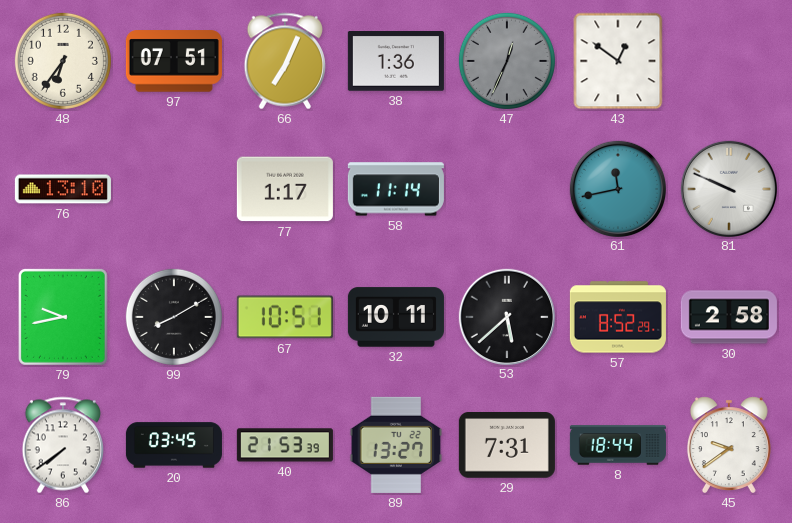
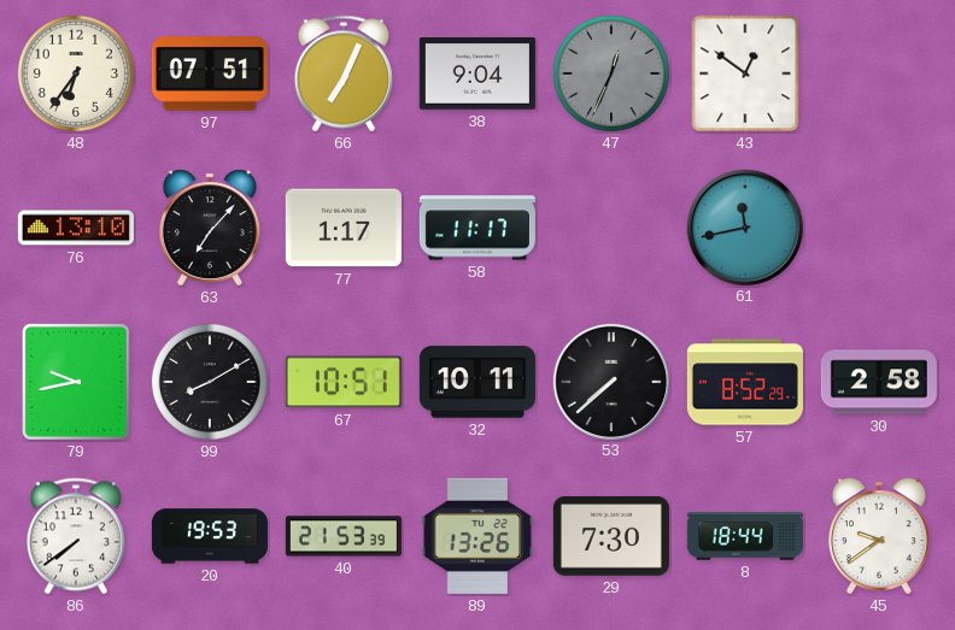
38: 1:36 -> 9:04 (478, 75)
63: none -> 7:07 (210, 228)
58: 11:14 -> 11:17 (478, 228)
81: 9:49 -> none (728, 188)
53: 5:38 -> 7:38 (610, 381)
20: 03:45 -> 19:53 (210, 536)
89: 13:27 -> 13:26 (478, 536)
29: 7:31 -> 7:30 (611, 537)
